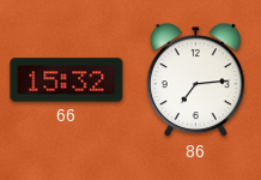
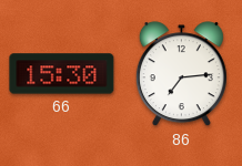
66: 15:32 -> 15:30 (62, 74)
